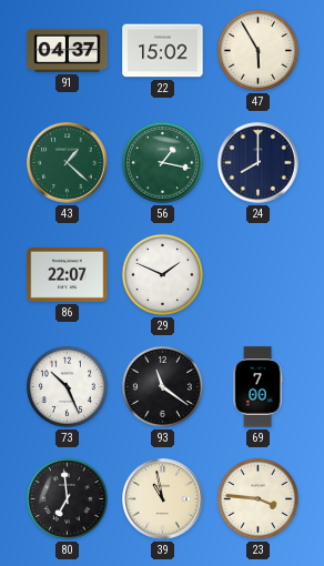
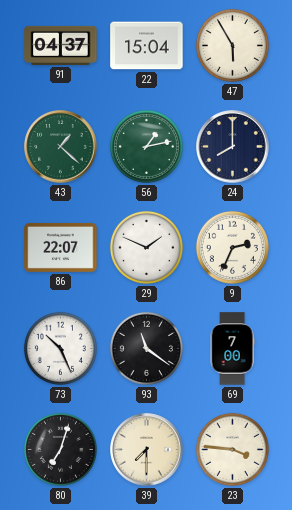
22: 15:02 -> 15:04 (147, 46)
56: 1:17 -> 1:13 (146, 146)
9: none -> 2:34 (232, 247)
80: 6:59 -> 7:03 (60, 449)
39: 10:58 -> 7:30 (147, 450)
